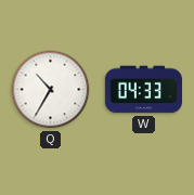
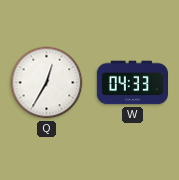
Q: 10:35 -> 12:35 (47, 83)
